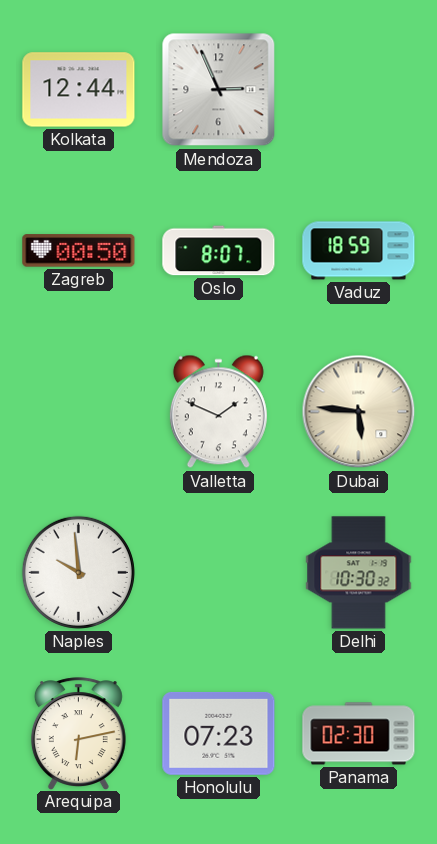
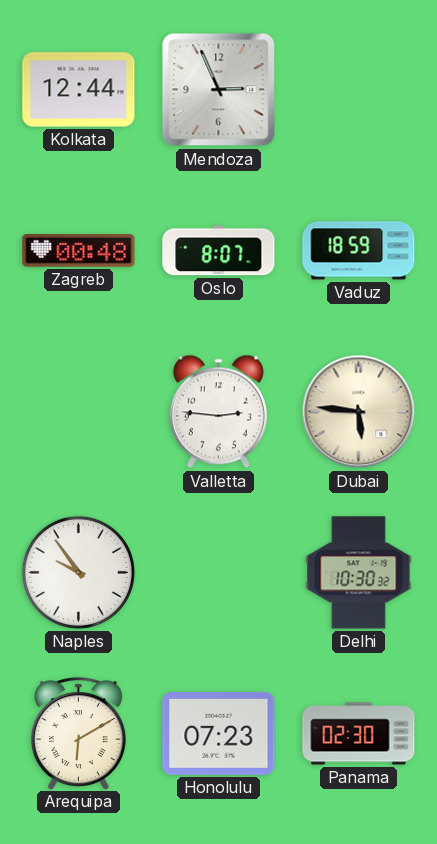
Zagreb: 00:50 -> 00:48 (79, 251)
Valletta: 1:49 -> 2:46 (218, 412)
Naples: 9:59 -> 9:54 (78, 572)
Arequipa: 6:13 -> 6:10 (78, 733)
